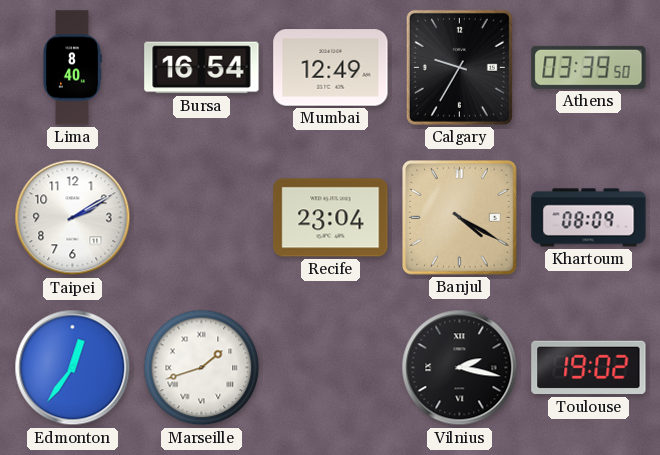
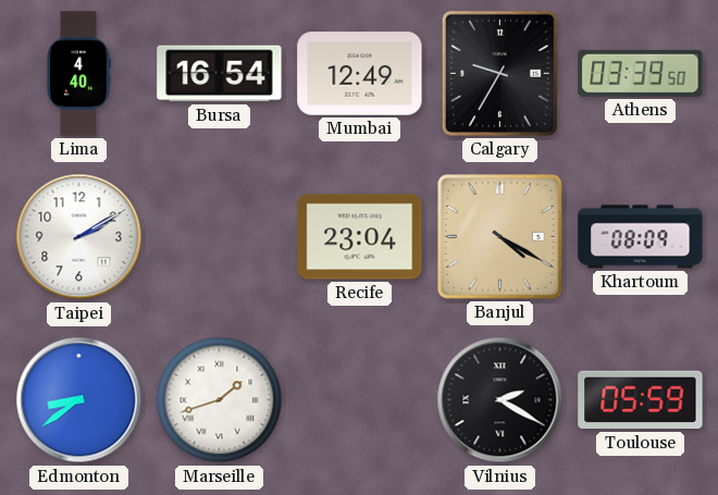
Lima: 8:40 -> 4:40 (79, 74)
Edmonton: 12:36 -> 8:39 (79, 400)
Vilnius: 2:17 -> 2:20 (500, 400)
Toulouse: 19:02 -> 05:59 (641, 400)
